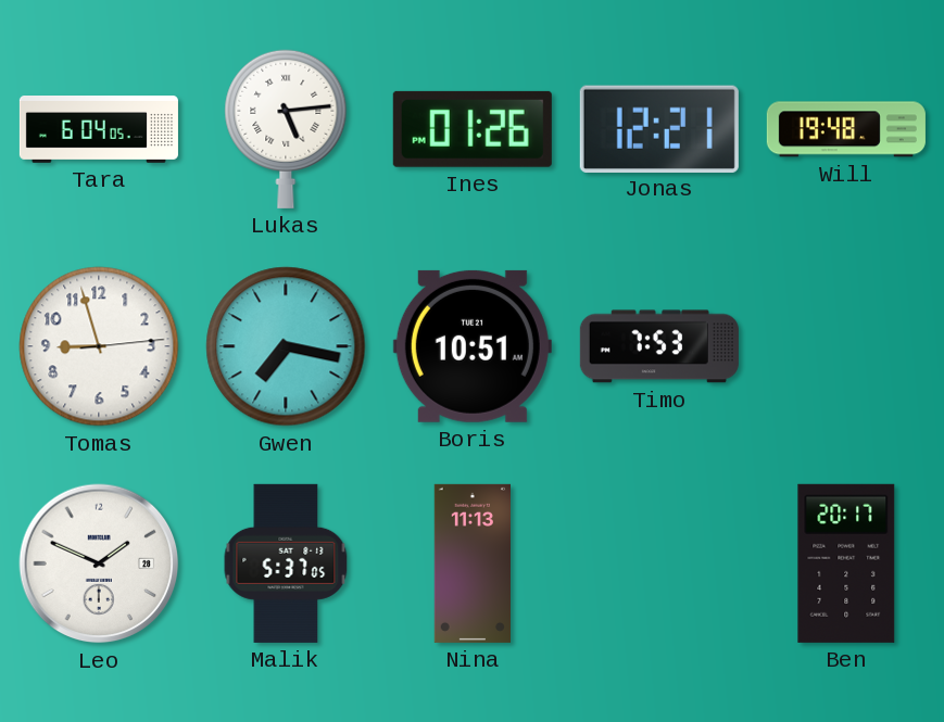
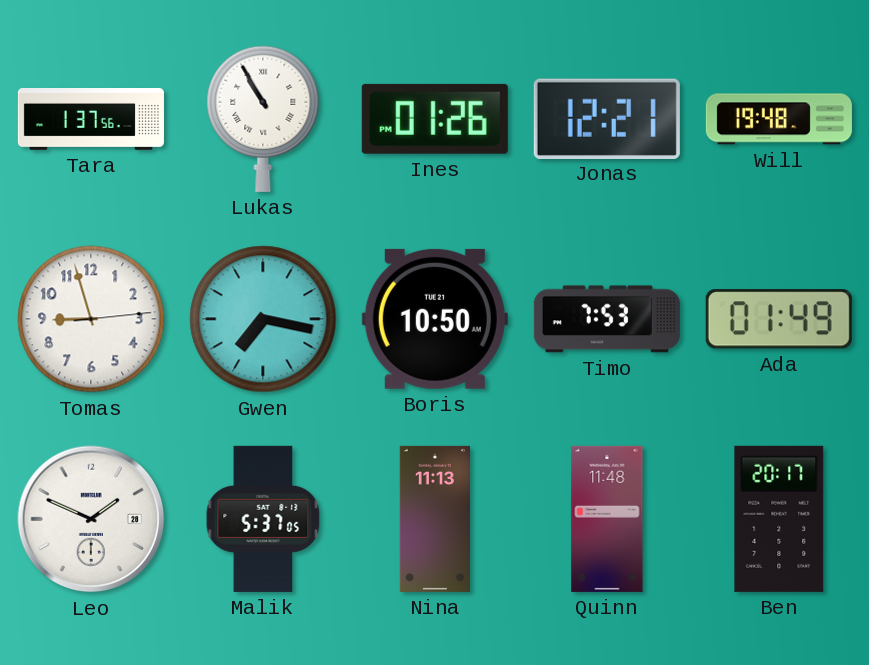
Tara: 6:04 -> 1:37 (91, 120)
Lukas: 5:14 -> 10:55 (263, 119)
Boris: 10:51 -> 10:50 (435, 319)
Ada: none -> 01:49 (779, 319)
Quinn: none -> 11:48 (607, 519)
